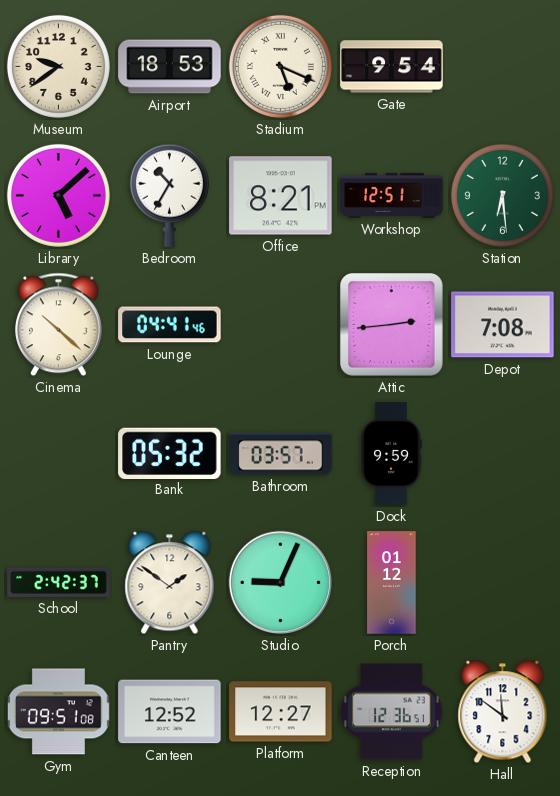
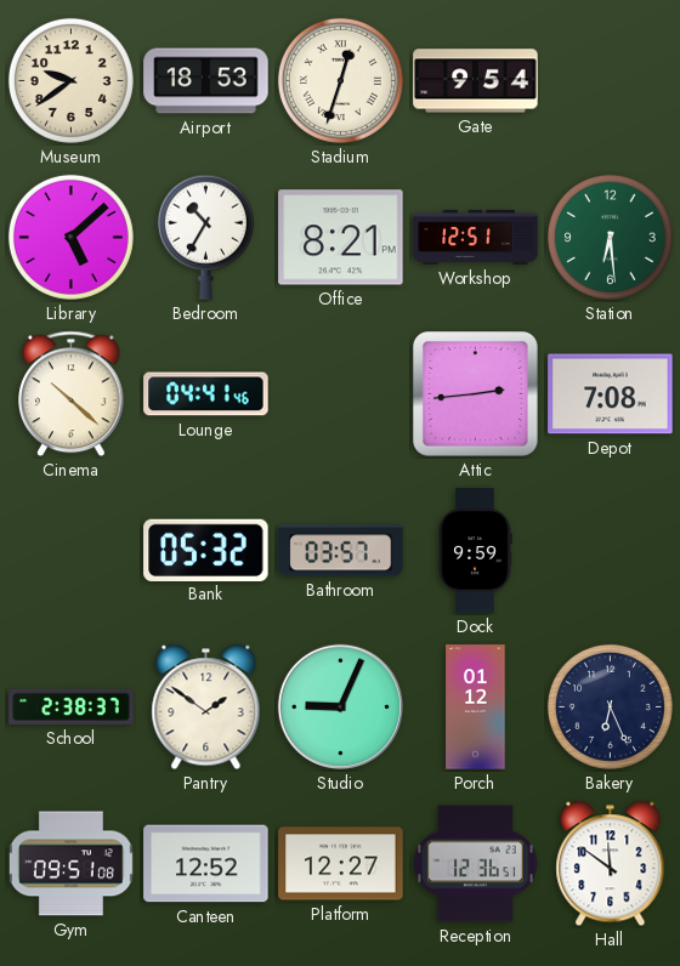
Stadium: 5:19 -> 12:33 (340, 80)
School: 2:42 -> 2:38 (72, 706)
Bakery: none -> 6:26 (610, 706)
